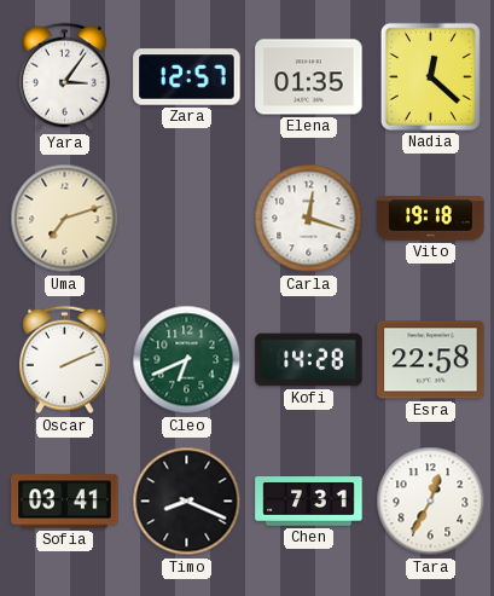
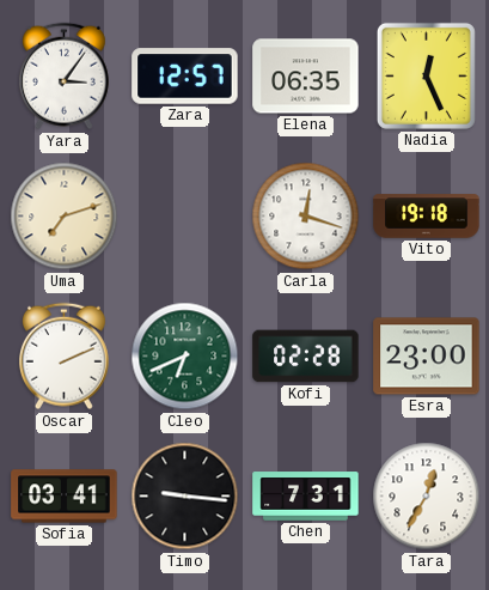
Elena: 01:35 -> 06:35 (306, 77)
Nadia: 12:22 -> 12:26 (426, 75)
Kofi: 14:28 -> 02:28 (306, 357)
Esra: 22:58 -> 23:00 (427, 357)
Timo: 8:19 -> 9:16 (185, 497)
